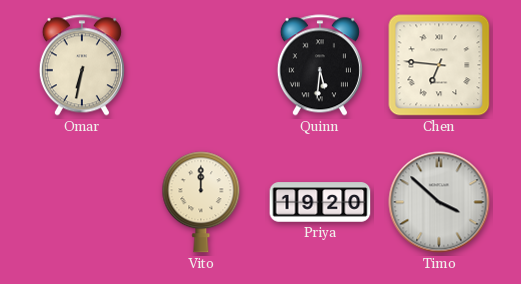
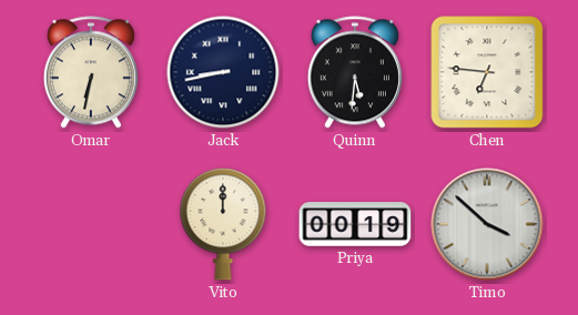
Jack: none -> 8:43 (223, 72)
Priya: 19:20 -> 00:19 (355, 224)
